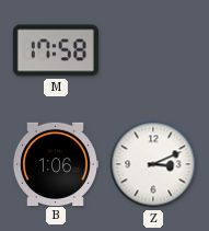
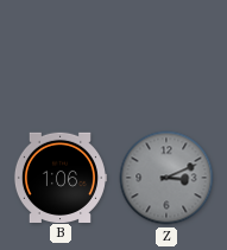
M: 17:58 -> none (56, 50)
Z dial: white -> grey (166, 178)
